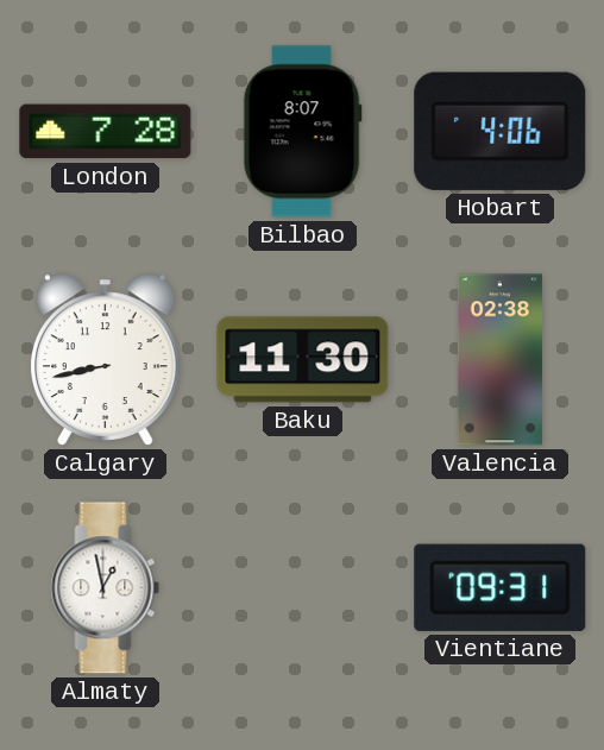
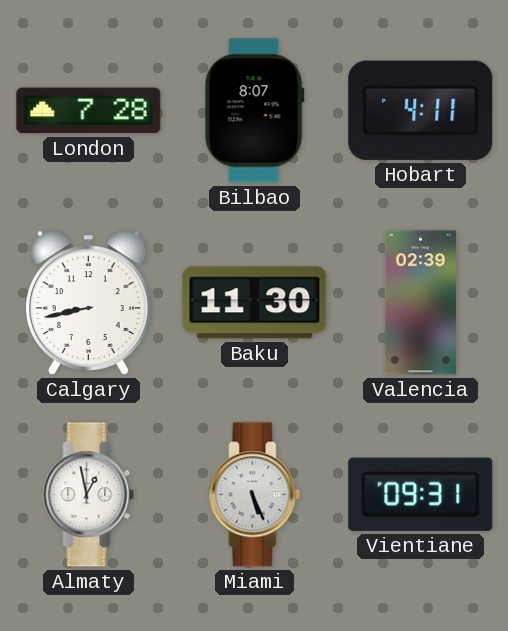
Hobart: 4:06 -> 4:11 (421, 110)
Valencia: 02:38 -> 02:39 (420, 303)
Miami: none -> 5:26 (255, 495)
